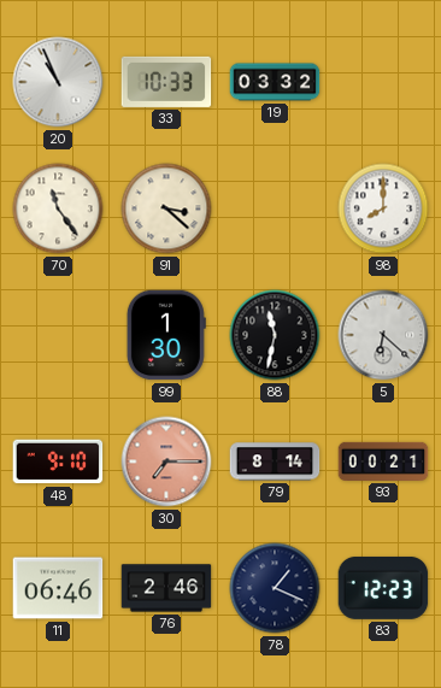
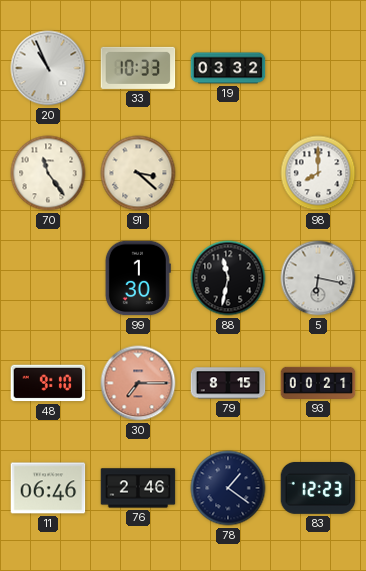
5: 6:22 -> 6:17 (318, 278)
79: 8:14 -> 8:15 (228, 383)
78: 1:19 -> 1:21 (228, 488)
